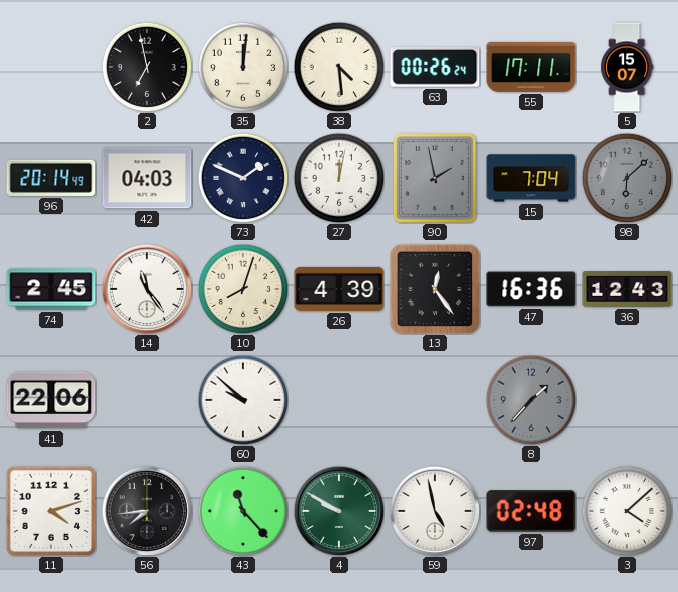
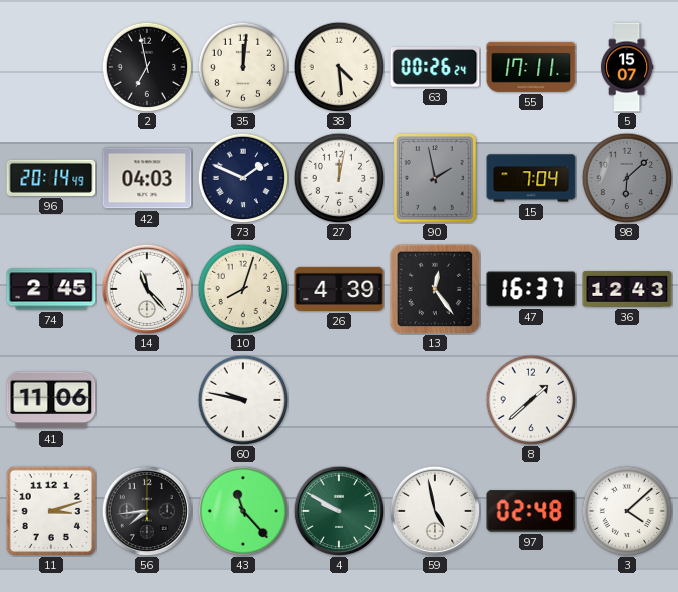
14: 11:24 -> 11:23 (147, 289)
47: 16:36 -> 16:37 (531, 289)
41: 22:06 -> 11:06 (51, 400)
60: 9:52 -> 9:47 (243, 400)
8: 1:37 -> 1:38 (531, 400)
8 dial: grey -> white (531, 400)
11: 4:12 -> 3:12 (50, 510)
